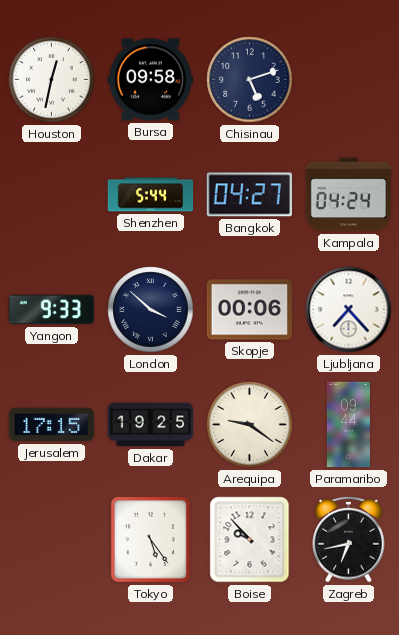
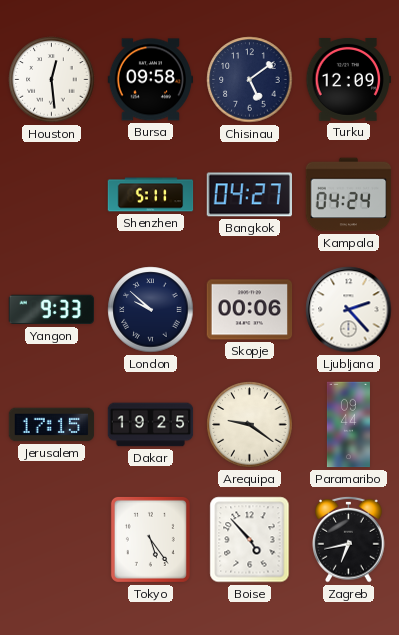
Houston: 12:32 -> 12:29 (52, 80)
Chisinau: 5:12 -> 5:09 (250, 80)
Turku: none -> 12:09 (349, 79)
Shenzhen: 5:44 -> 5:11 (151, 195)
London: 3:52 -> 9:52 (151, 310)
Ljubljana: 7:23 -> 2:23 (349, 310)
Boise: 9:53 -> 4:53 (250, 540)
